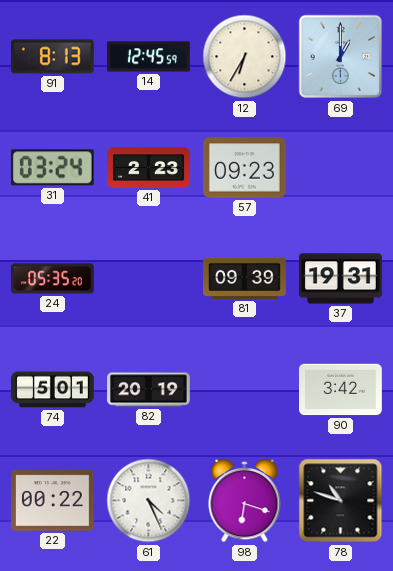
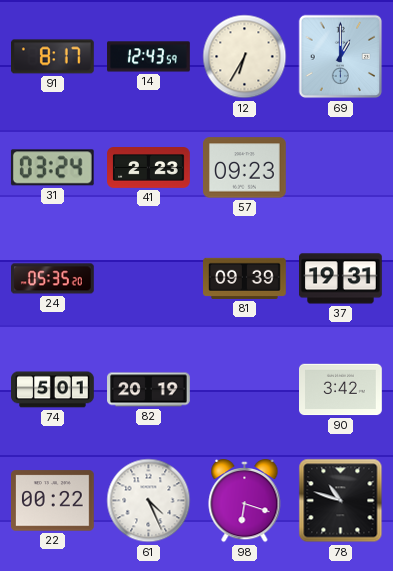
91: 8:13 -> 8:17 (53, 57)
14: 12:45 -> 12:43 (149, 57)
